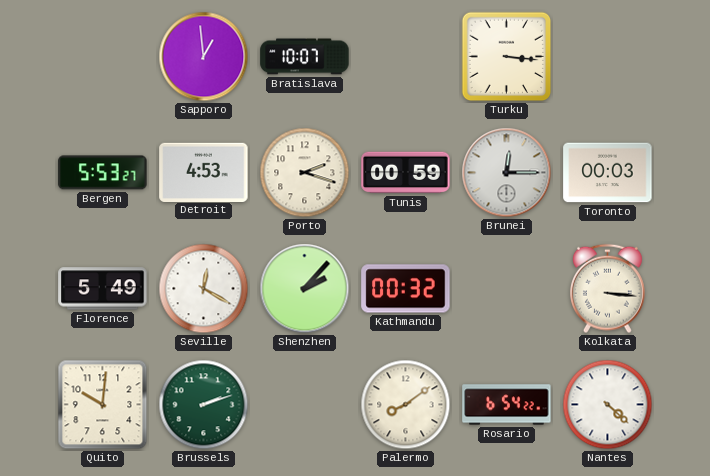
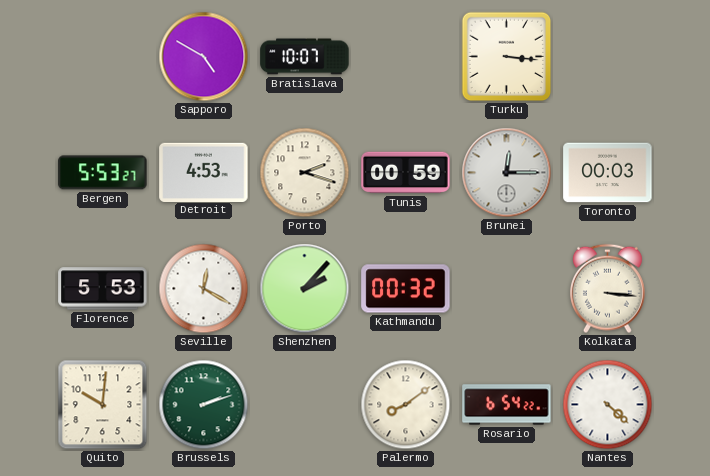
Sapporo: 12:59 -> 4:50 (204, 57)
Florence: 5:49 -> 5:53 (103, 289)
